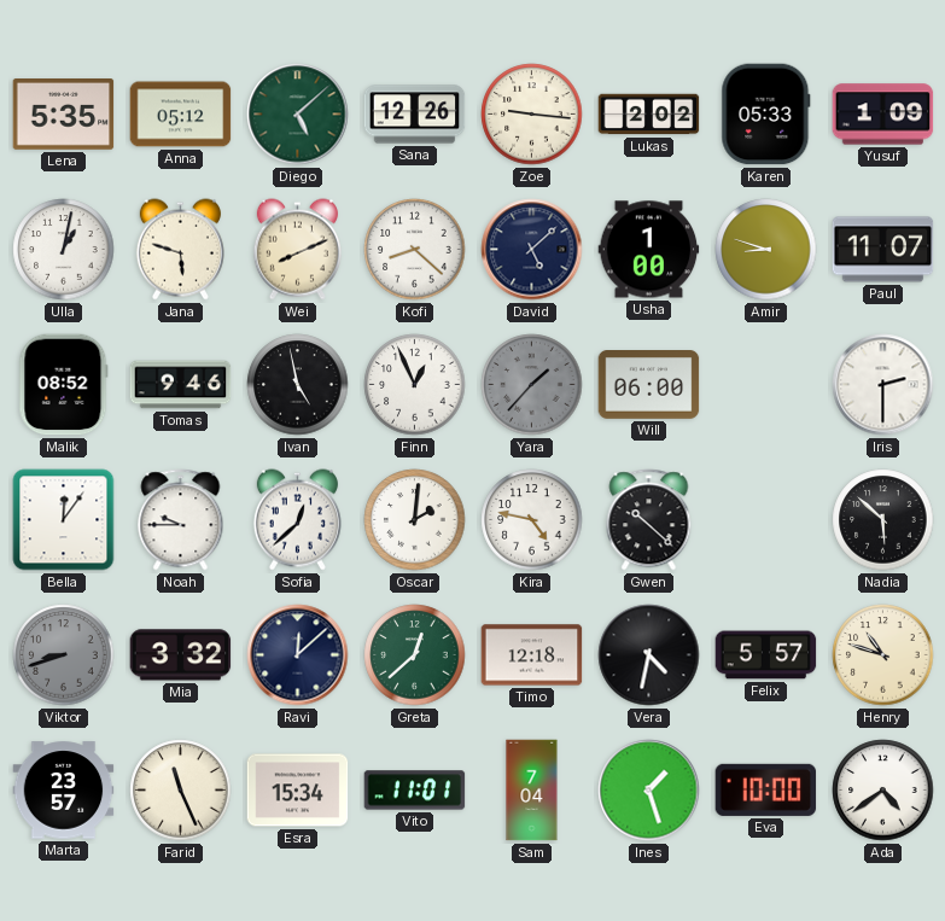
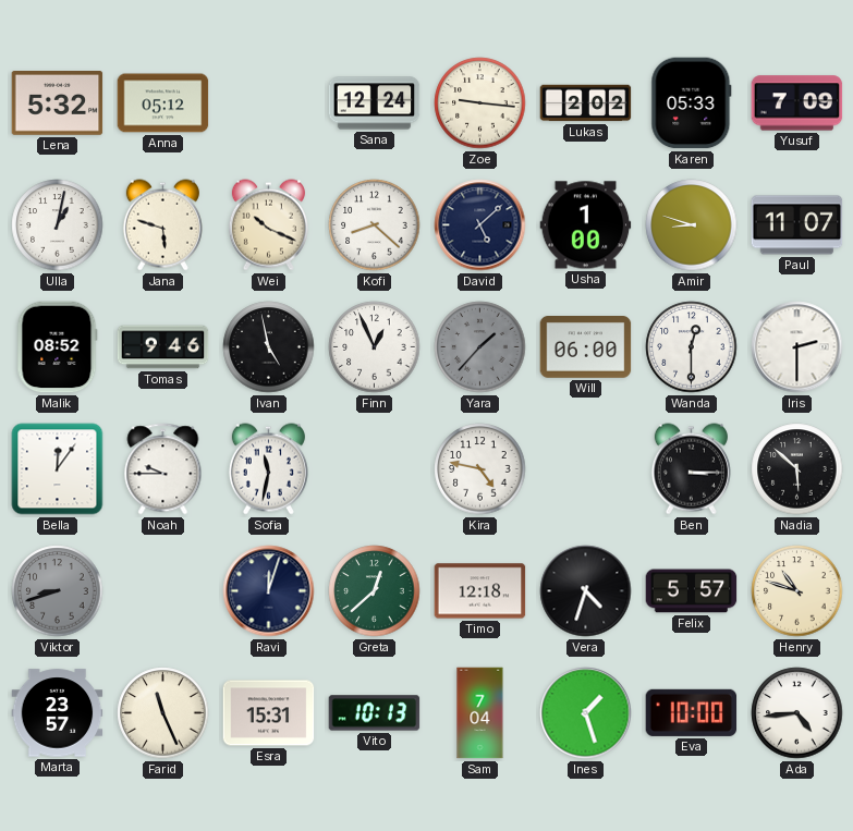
Lena: 5:35 -> 5:32 (58, 103)
Diego: 5:08 -> none (298, 115)
Sana: 12:26 -> 12:24 (375, 103)
Yusuf: 1:09 -> 7:09 (797, 103)
Wei: 8:11 -> 10:19 (268, 225)
Wanda: none -> 12:30 (692, 347)
Sofia: 12:38 -> 11:32 (268, 469)
Oscar: 2:01 -> none (415, 520)
Gwen: 10:22 -> none (649, 520)
Ben: none -> 3:15 (691, 469)
Mia: 3:32 -> none (181, 655)
Ravi: 12:08 -> 12:03 (269, 591)
Vera: 4:32 -> 4:33 (586, 591)
Esra: 15:34 -> 15:31 (269, 713)
Vito: 11:01 -> 10:13 (375, 713)
Ada: 4:39 -> 4:44 (797, 713)
